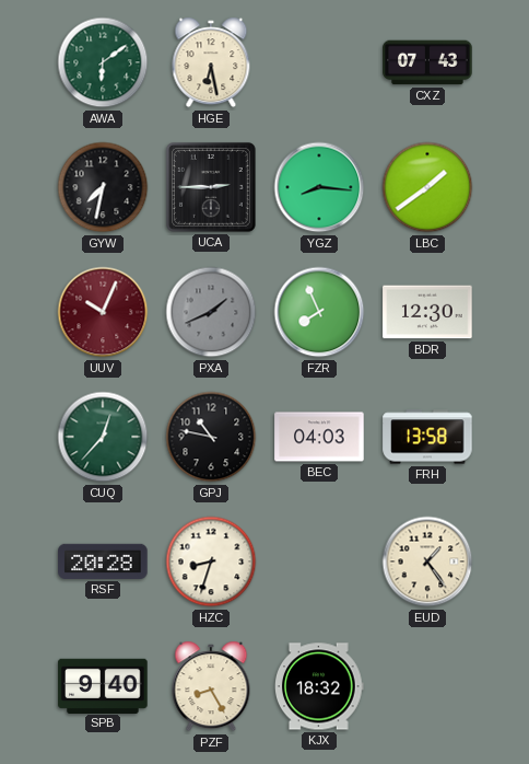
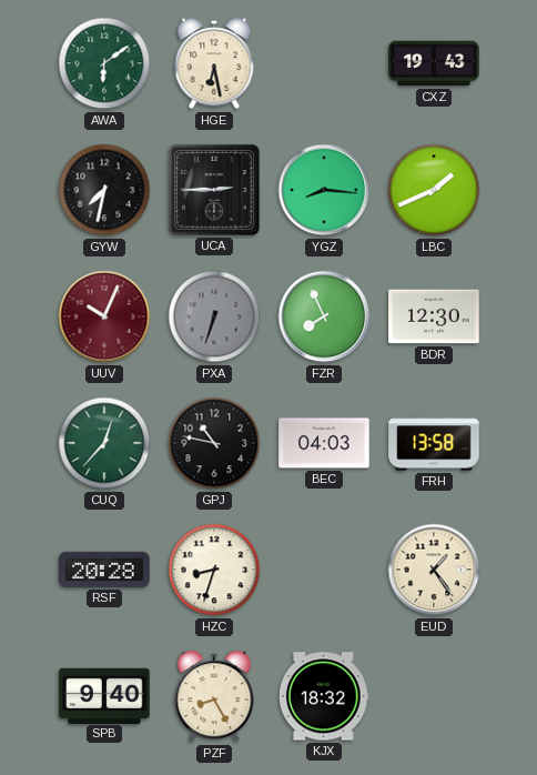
CXZ: 07:43 -> 19:43 (434, 63)
LBC: 1:39 -> 1:41 (434, 190)
PXA: 1:41 -> 6:33 (214, 316)
